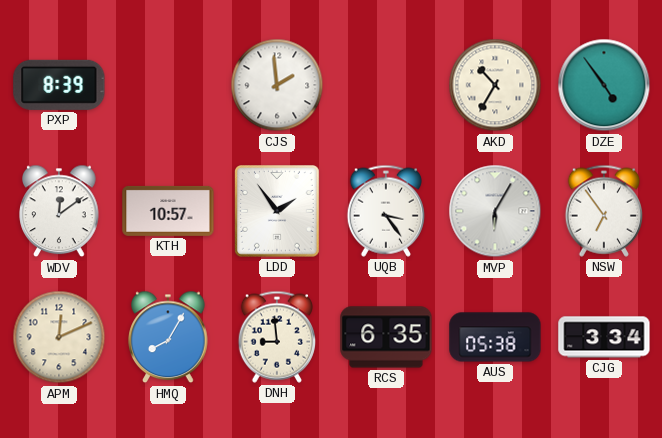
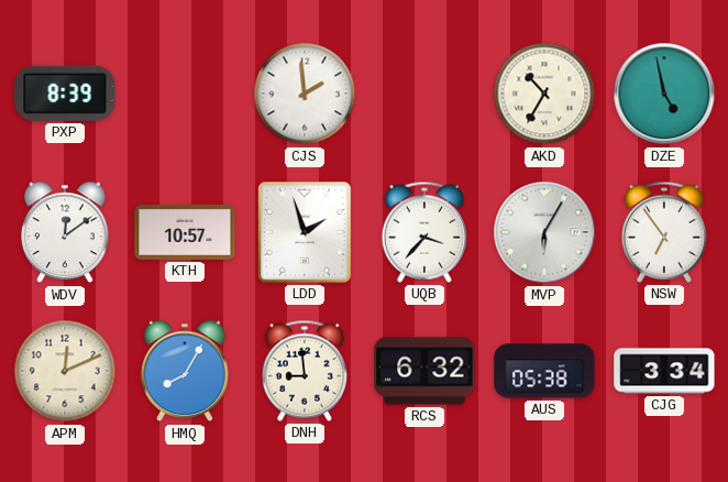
DZE: 4:54 -> 4:58 (664, 94)
LDD: 1:54 -> 1:57 (306, 233)
UQB: 3:24 -> 3:37 (423, 232)
RCS: 6:35 -> 6:32 (424, 371)
